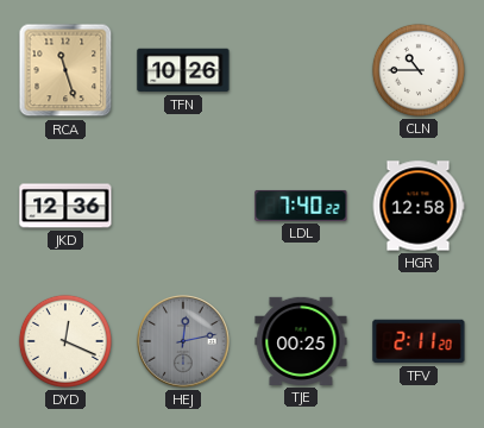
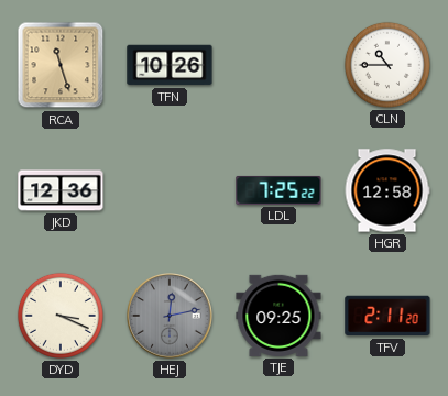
LDL: 7:40 -> 7:25 (278, 190)
DYD: 12:19 -> 3:19 (61, 316)
TJE: 00:25 -> 09:25 (278, 316)
